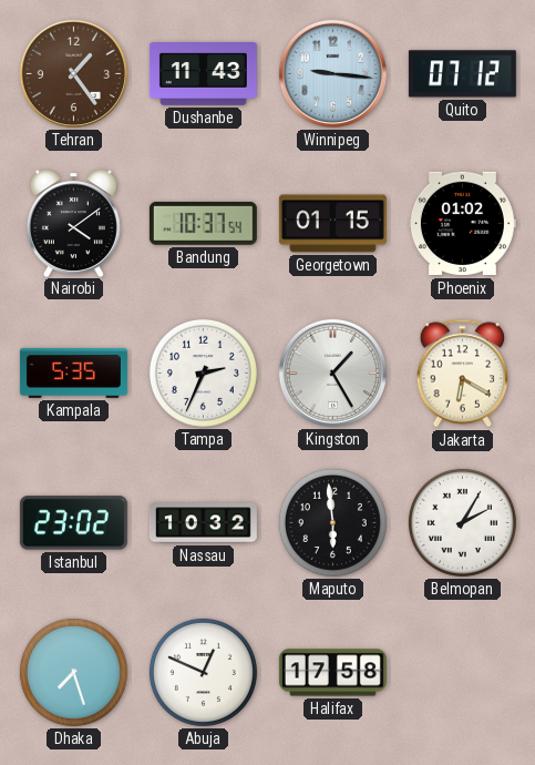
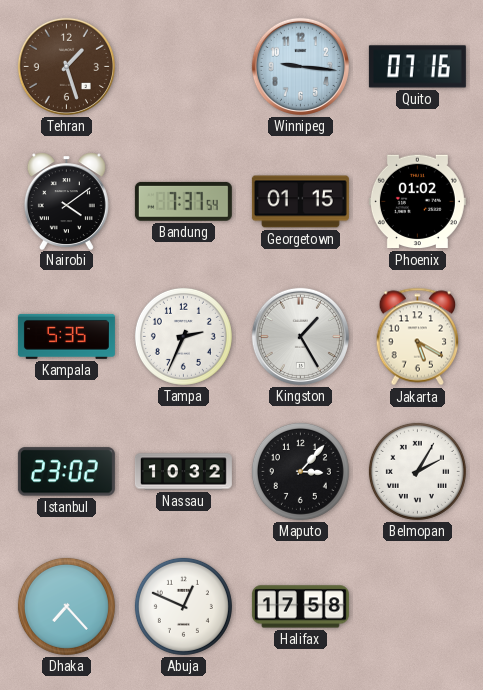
Tehran: 1:24 -> 1:27 (66, 66)
Dushanbe: 11:43 -> none (203, 74)
Quito: 07:12 -> 07:16 (417, 67)
Bandung: 10:37 -> 7:37 (183, 201)
Jakarta: 6:20 -> 5:20 (418, 337)
Maputo: 5:59 -> 3:07 (300, 471)
Dhaka: 7:27 -> 7:23 (66, 606)
